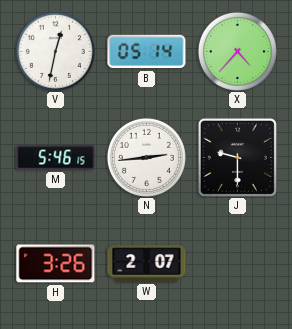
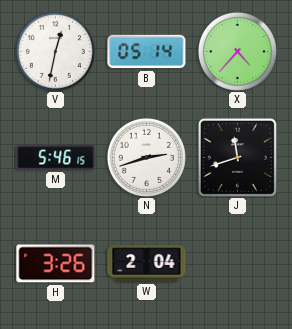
N: 2:44 -> 2:42 (146, 157)
J: 9:30 -> 11:42 (237, 157)
W: 2:07 -> 2:04 (147, 264)
